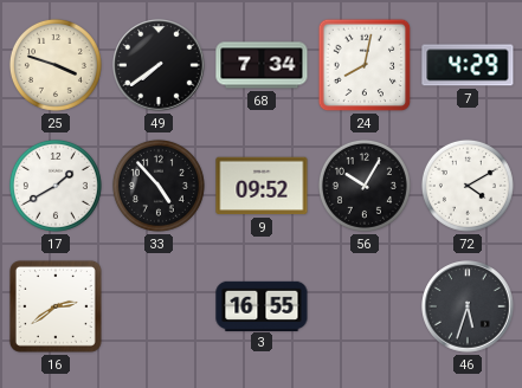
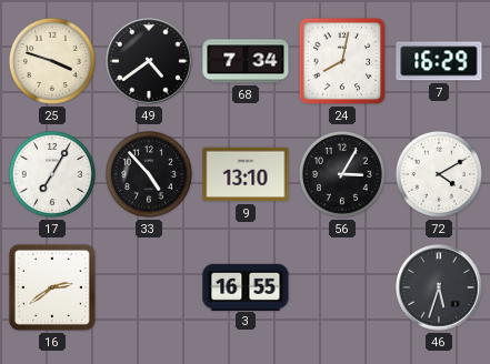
49: 7:39 -> 4:39 (149, 61)
7: 4:29 -> 16:29 (439, 61)
17: 1:40 -> 7:05 (52, 174)
9: 09:52 -> 13:10 (246, 174)
56: 10:05 -> 3:05 (342, 174)
